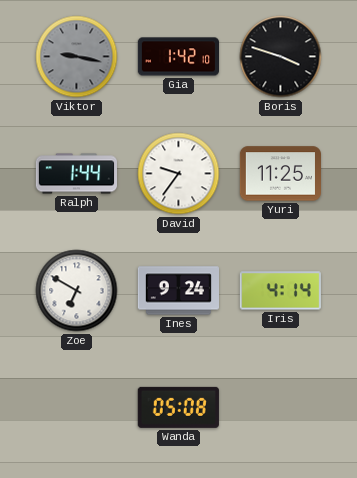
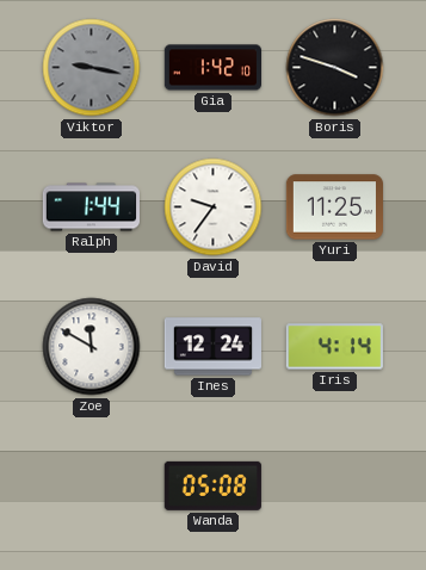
Zoe: 6:50 -> 11:50 (92, 347)
Ines: 9:24 -> 12:24 (212, 347)
